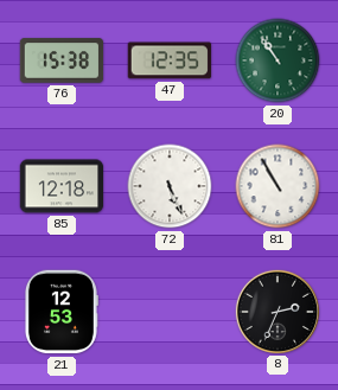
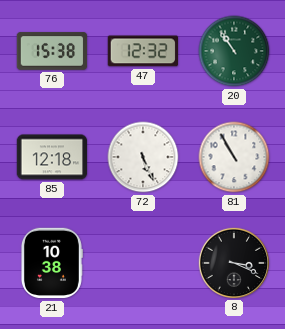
47: 12:35 -> 12:32 (142, 51)
21: 12:53 -> 10:38 (51, 263)
8: 2:34 -> 3:19 (233, 262)
